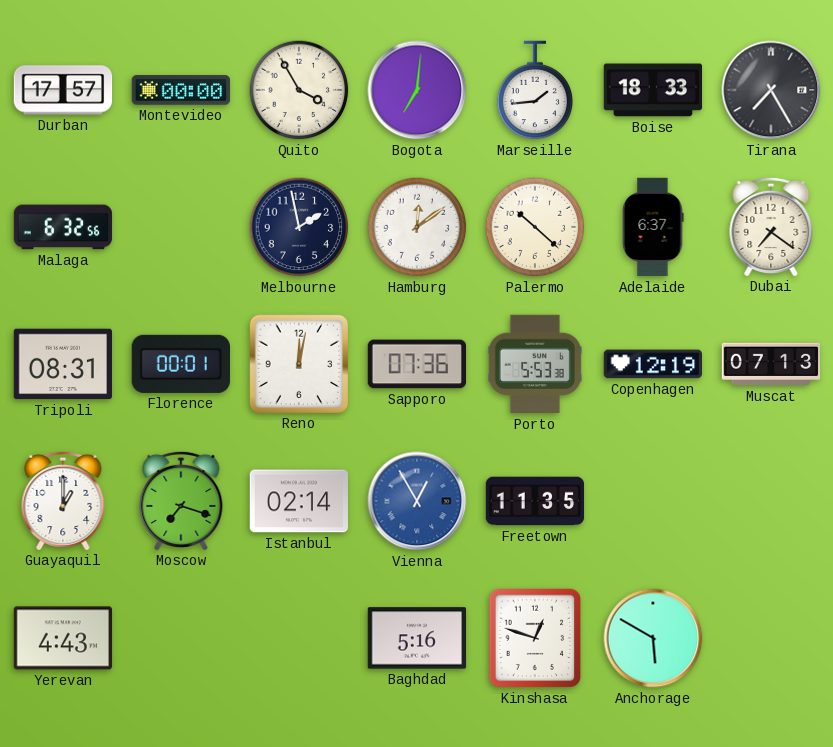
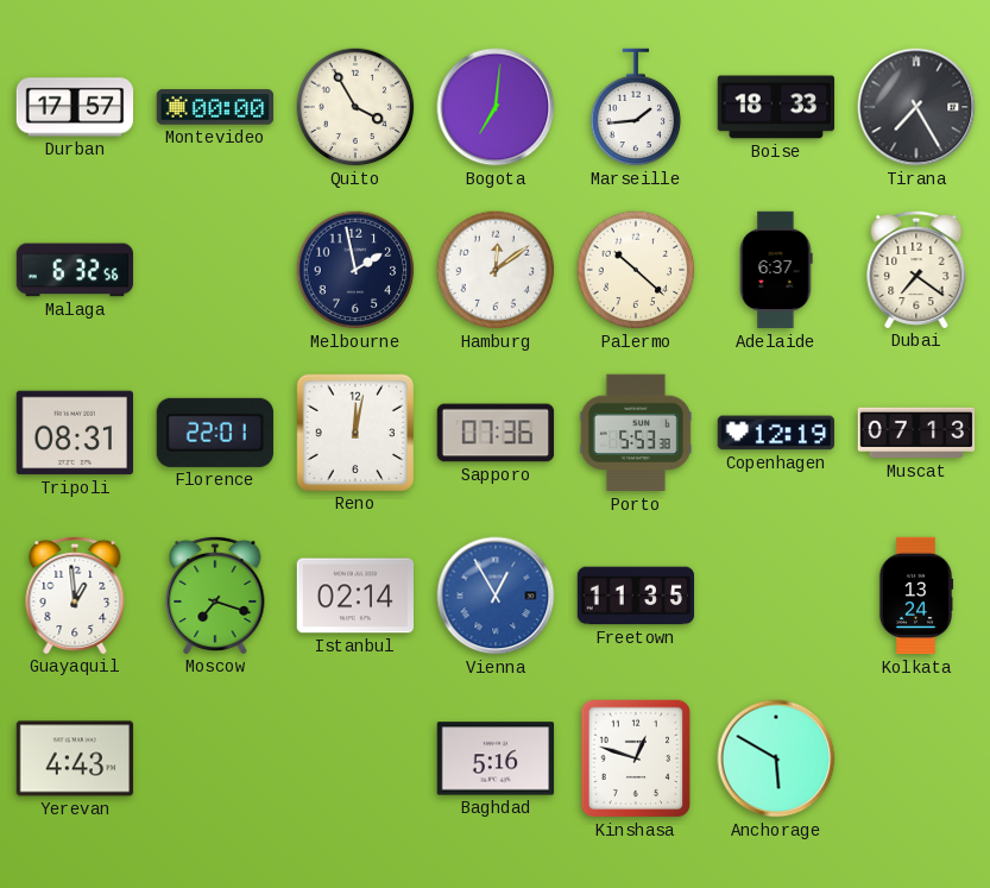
Florence: 00:01 -> 22:01 (215, 433)
Guayaquil: 1:00 -> 12:59 (75, 594)
Kolkata: none -> 13:24 (916, 596)
